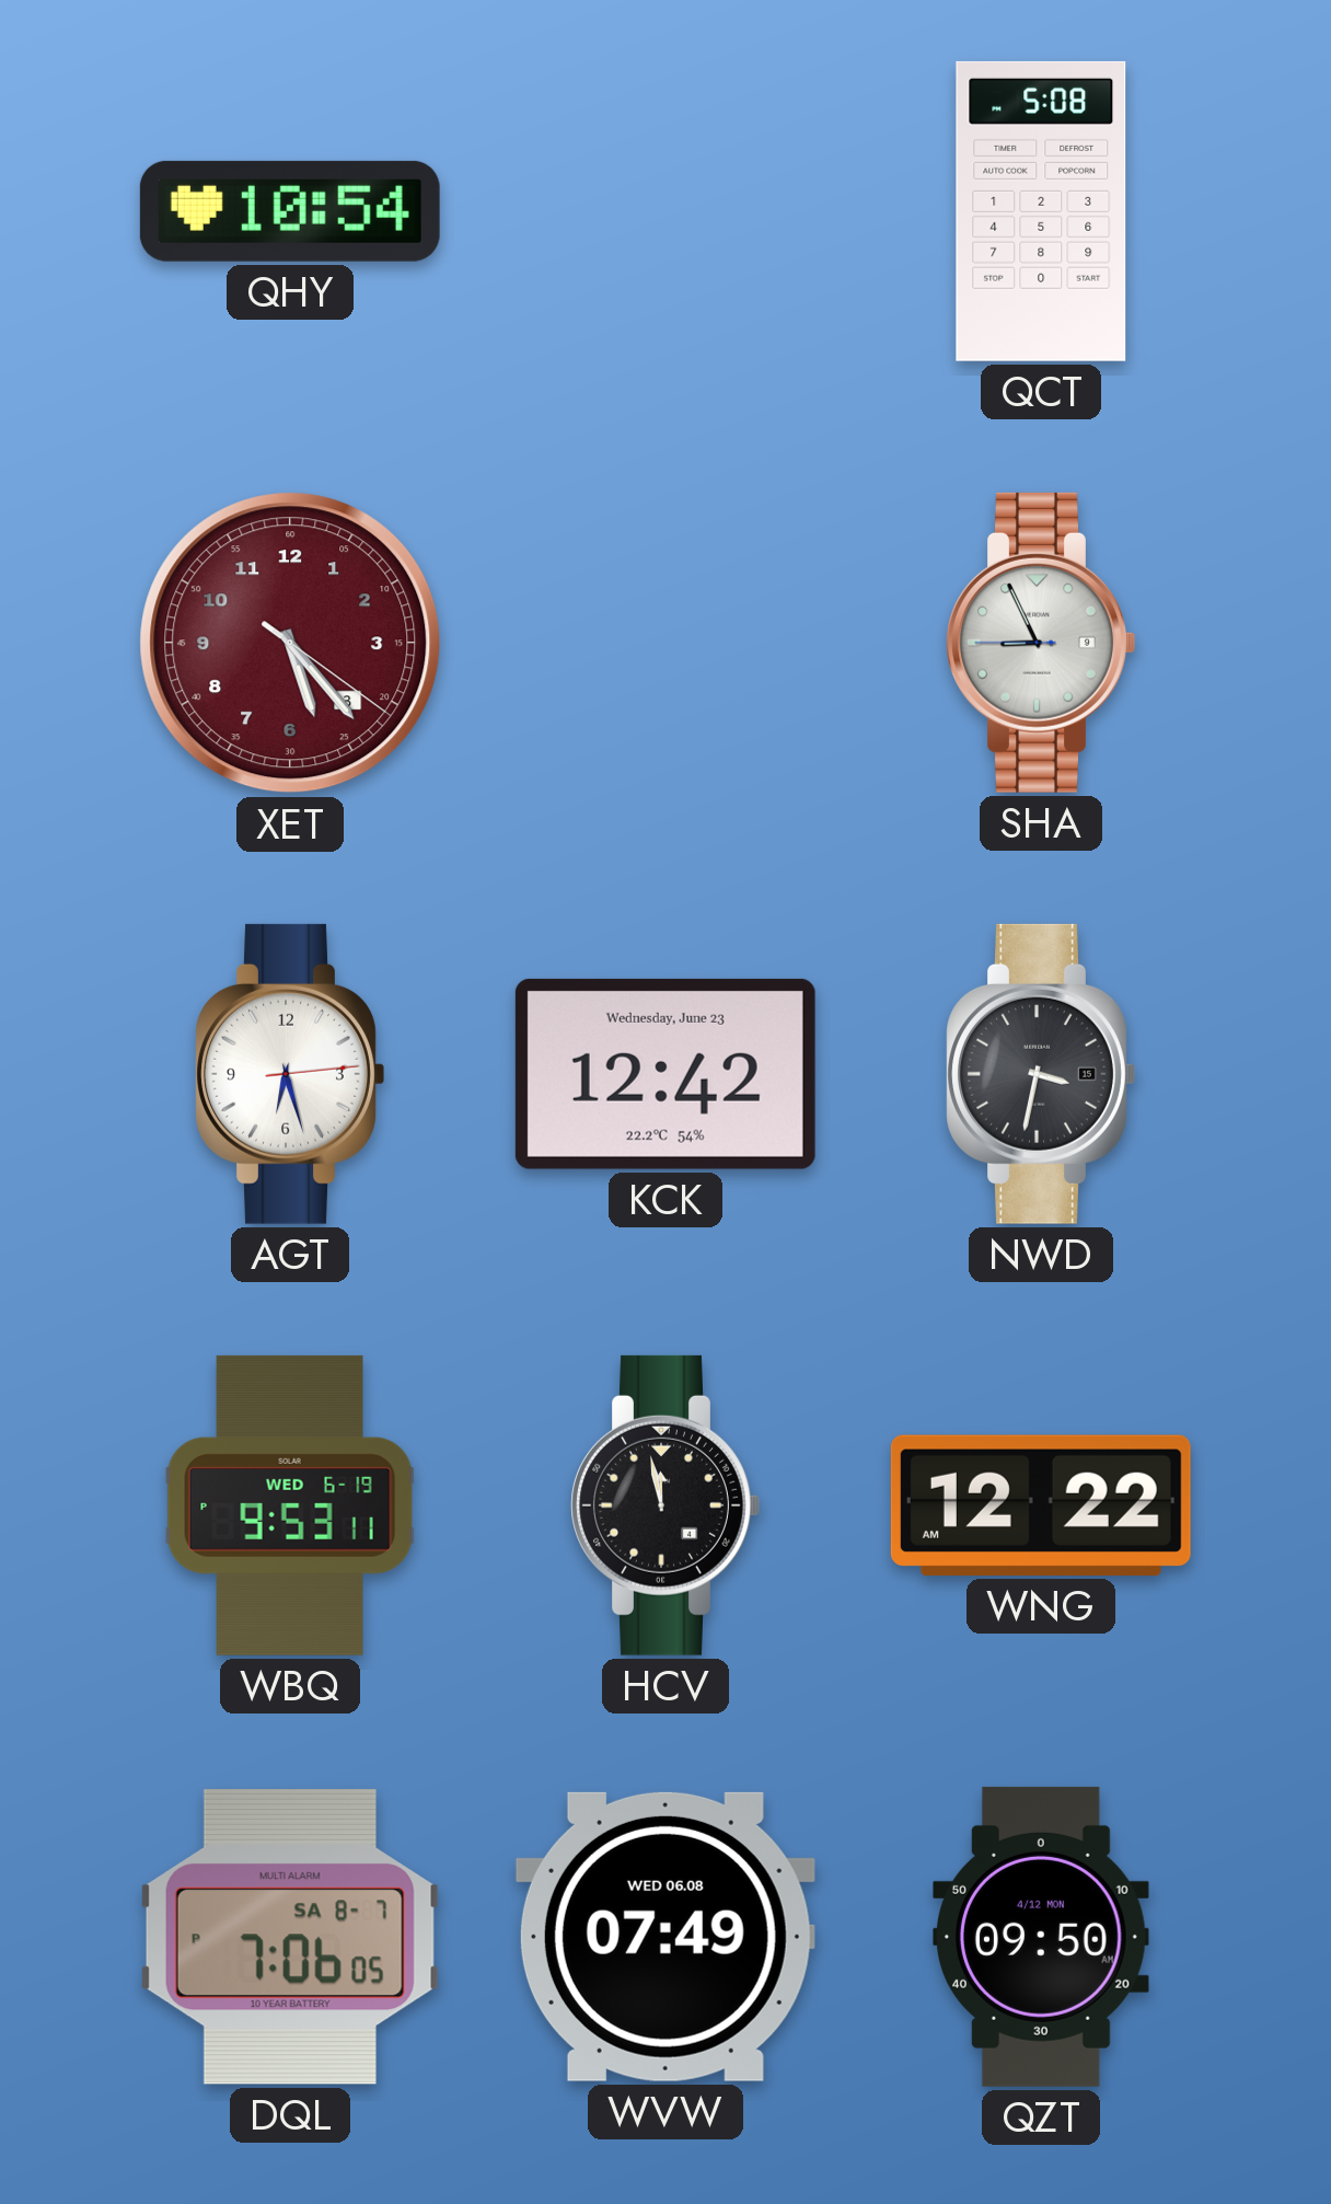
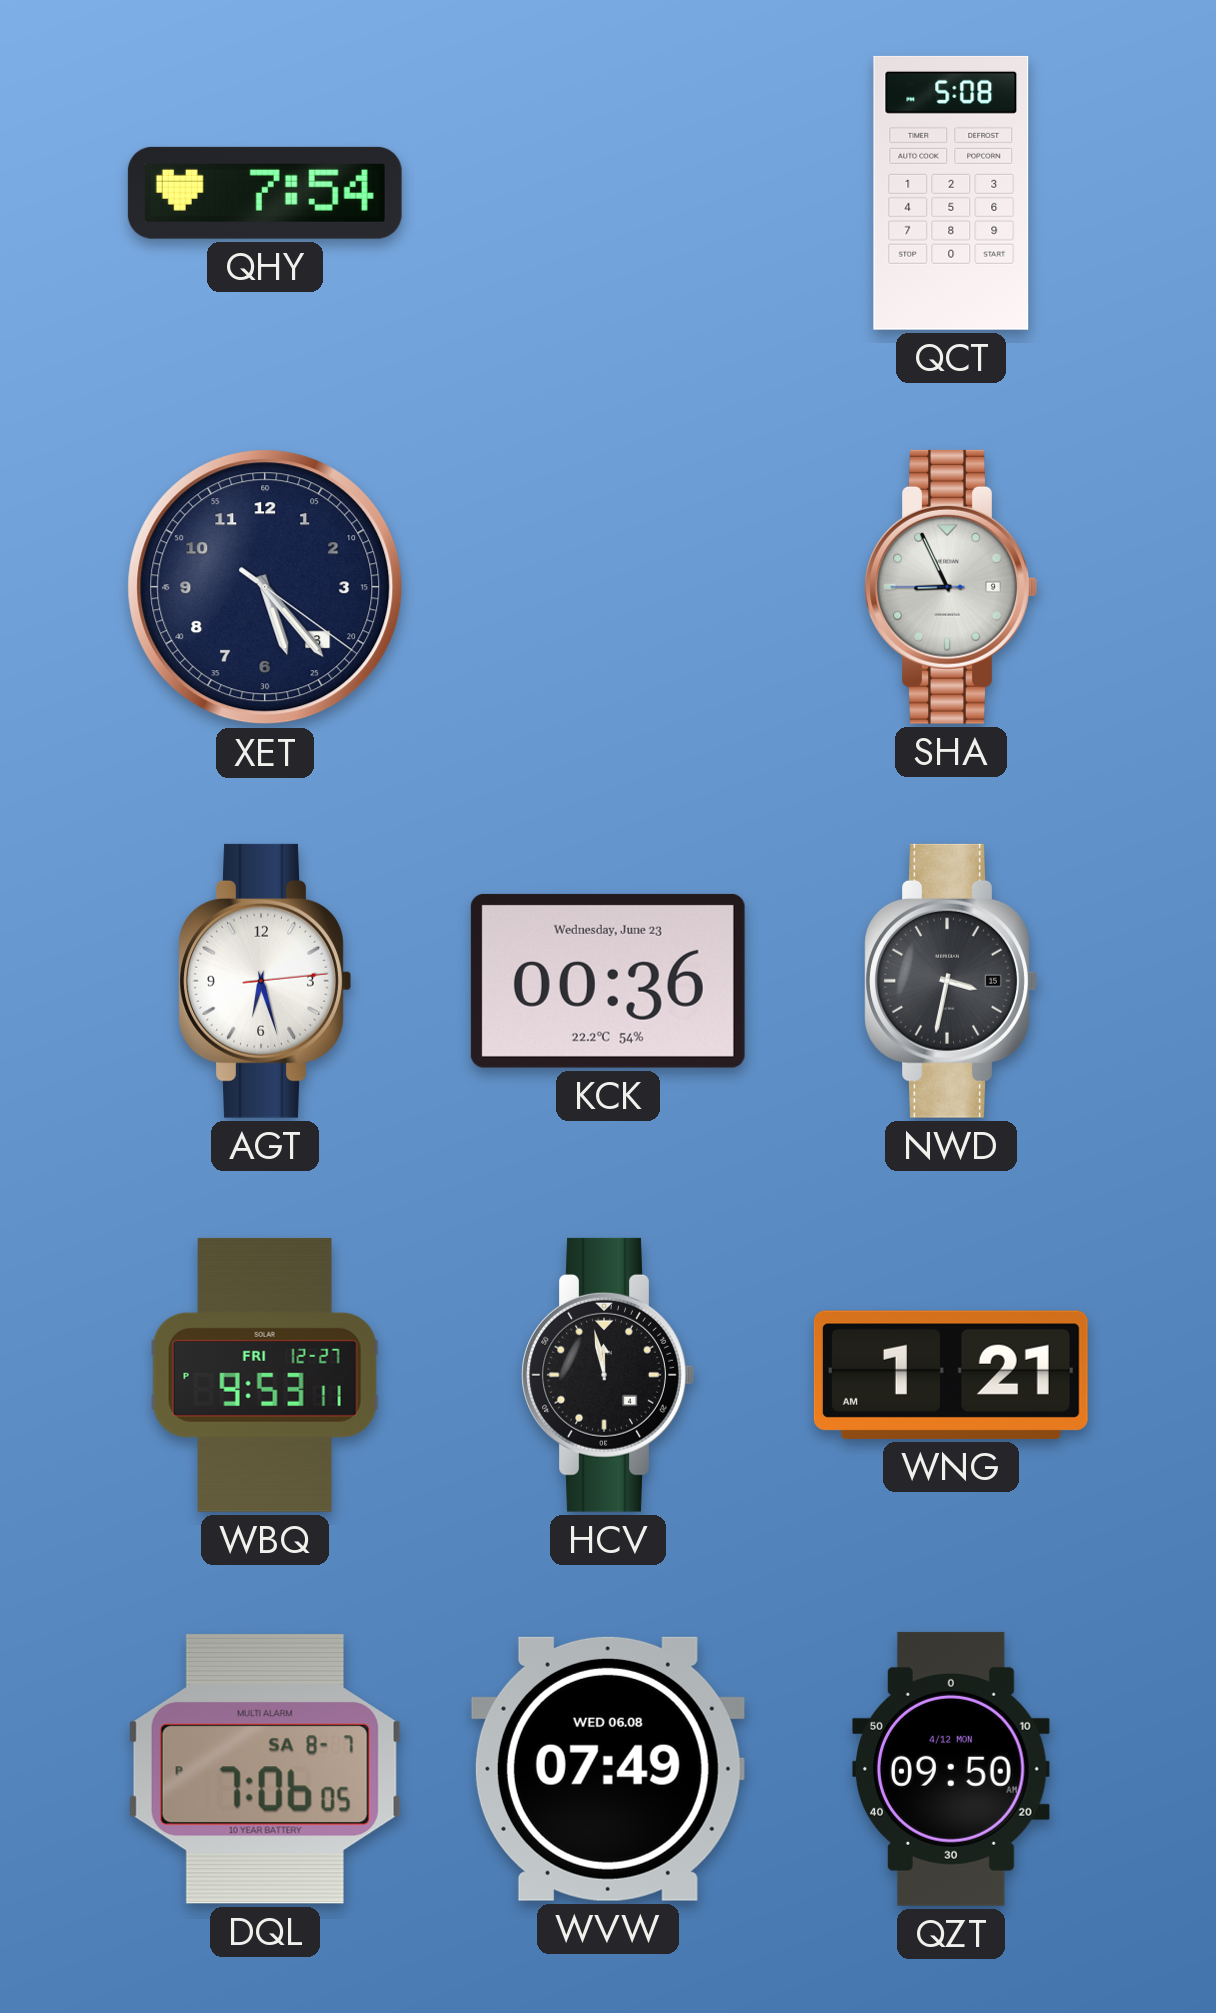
QHY: 10:54 -> 7:54 (265, 193)
XET dial: burgundy -> navy (265, 587)
KCK: 12:42 -> 00:36 (608, 981)
WBQ date: WED 6-19 -> FRI 12-27 (265, 1375)
WNG: 12:22 -> 1:21 (951, 1375)
